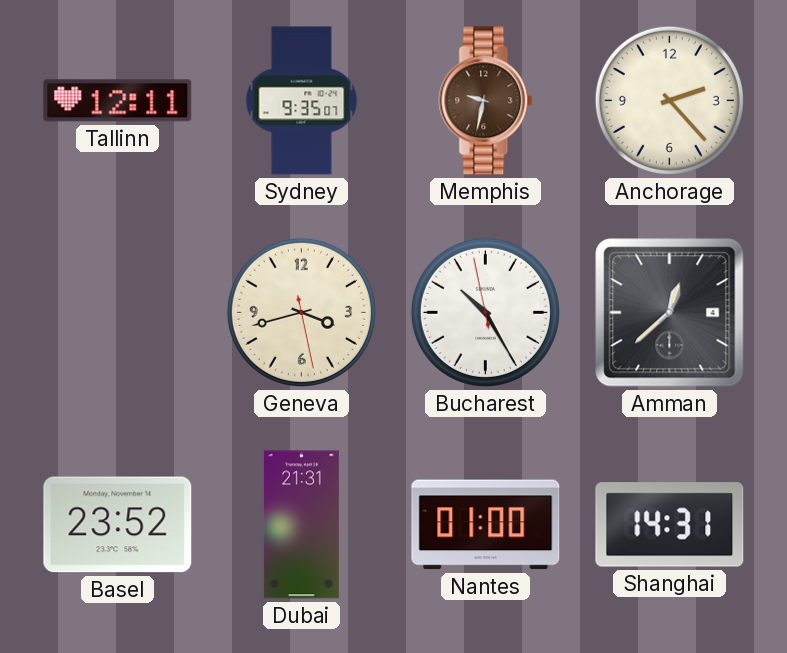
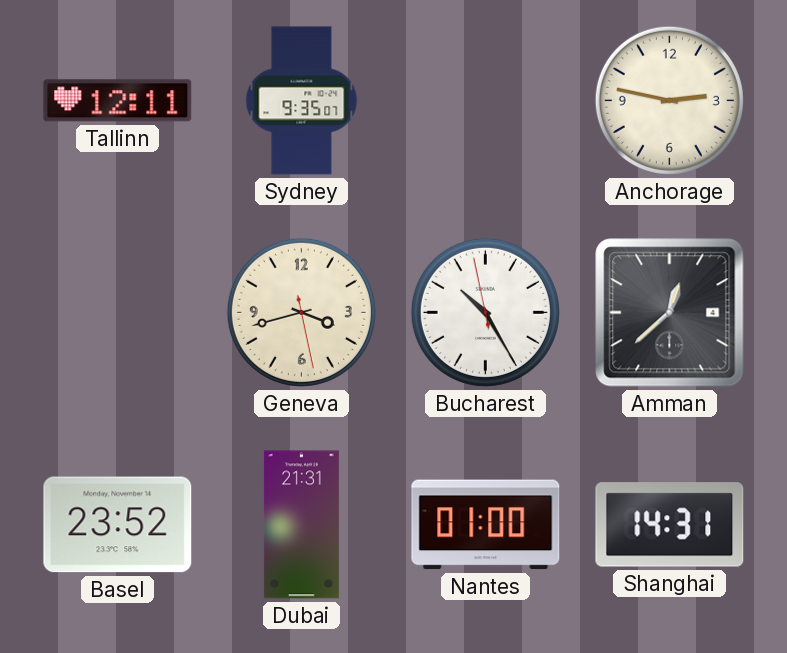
Memphis: 9:32 -> none (486, 101)
Anchorage: 2:23 -> 2:47 (669, 100)
